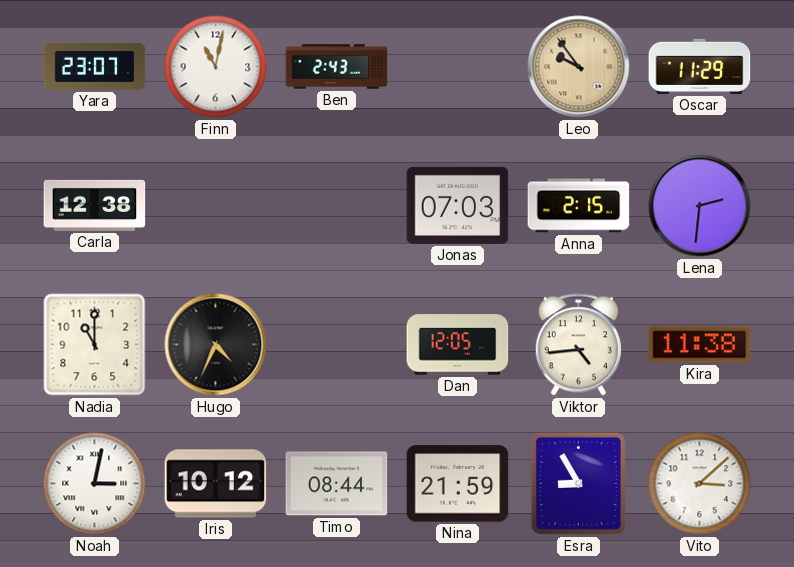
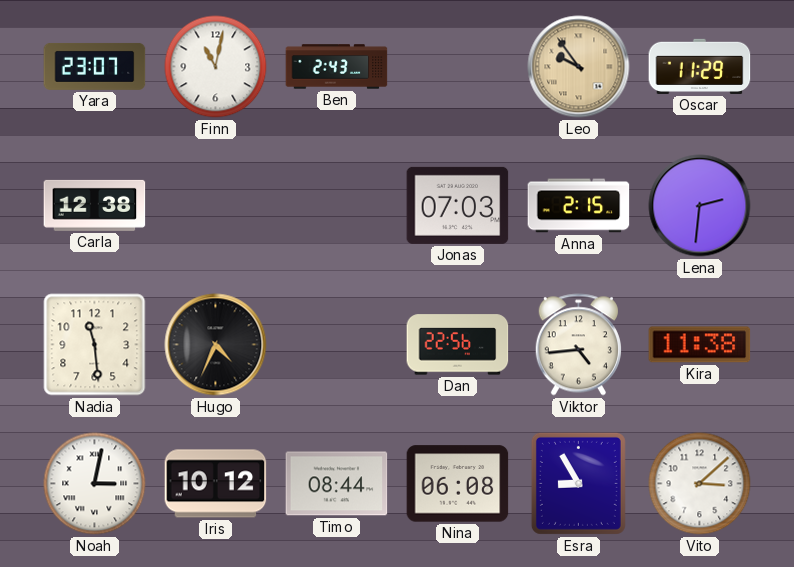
Nadia: 11:00 -> 11:29 (95, 345)
Dan: 12:05 -> 22:56 (458, 345)
Nina: 21:59 -> 06:08 (458, 484)
